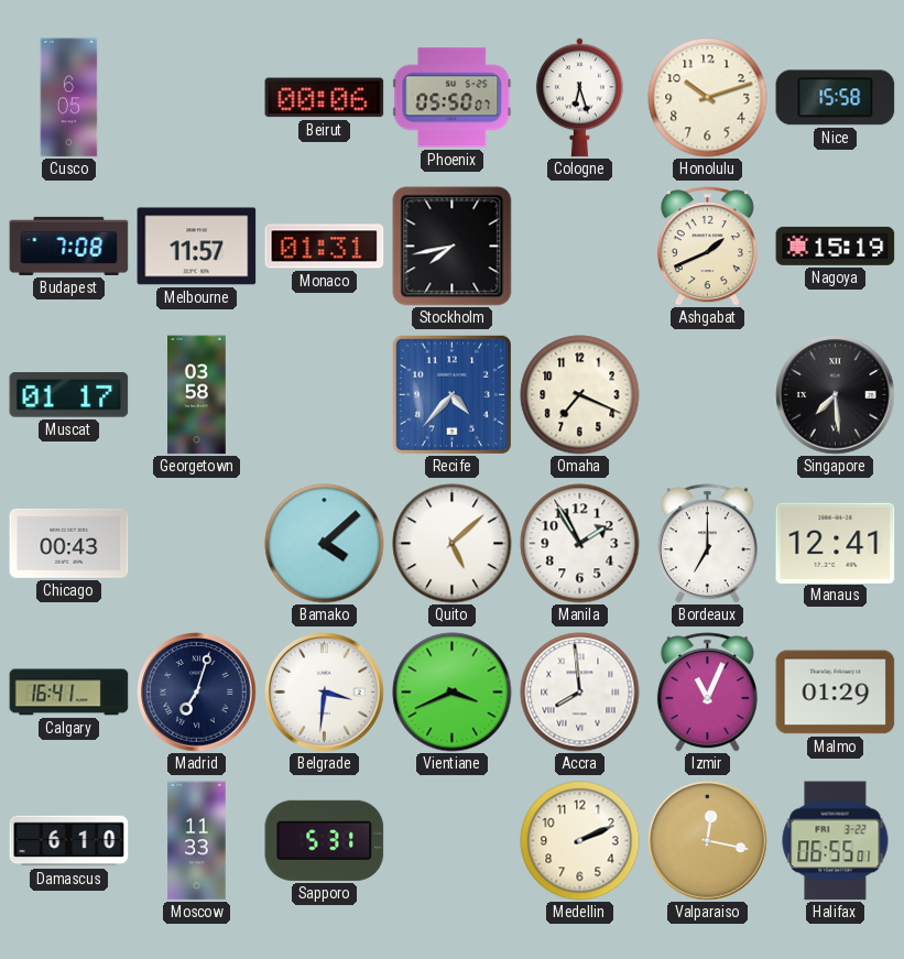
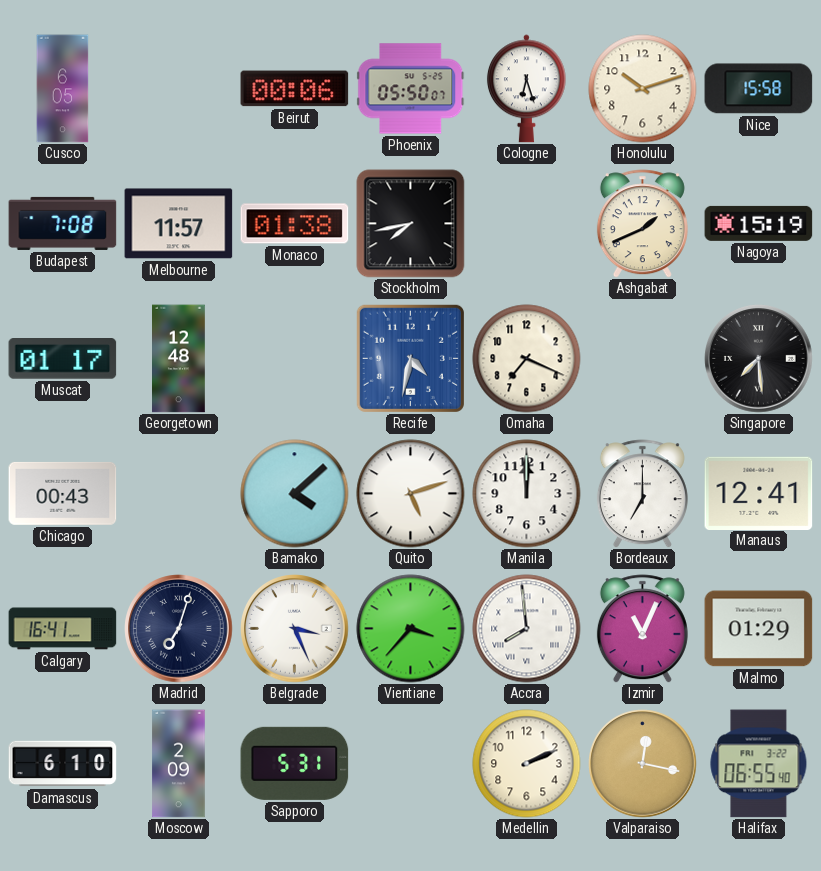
Monaco: 01:31 -> 01:38 (295, 224)
Georgetown: 03:58 -> 12:48 (179, 359)
Recife: 4:37 -> 4:32 (410, 358)
Quito: 5:08 -> 5:12 (411, 494)
Manila: 1:55 -> 12:00 (527, 494)
Belgrade: 3:31 -> 3:26 (295, 629)
Vientiane: 3:41 -> 3:37 (411, 629)
Moscow: 11:33 -> 2:09 (179, 764)
Halifax: 06:55:01 -> 06:55:40 (759, 764)
